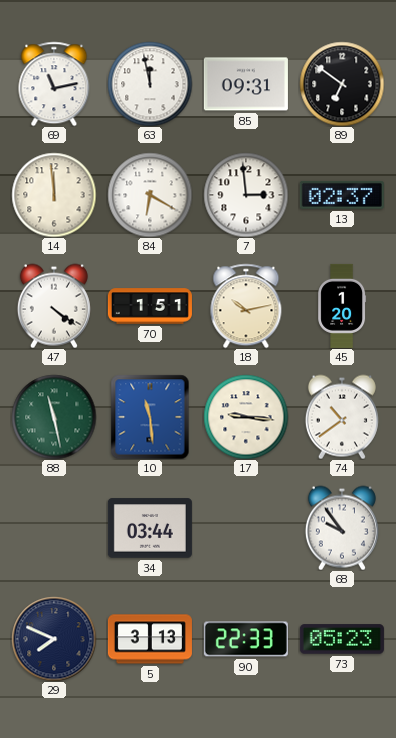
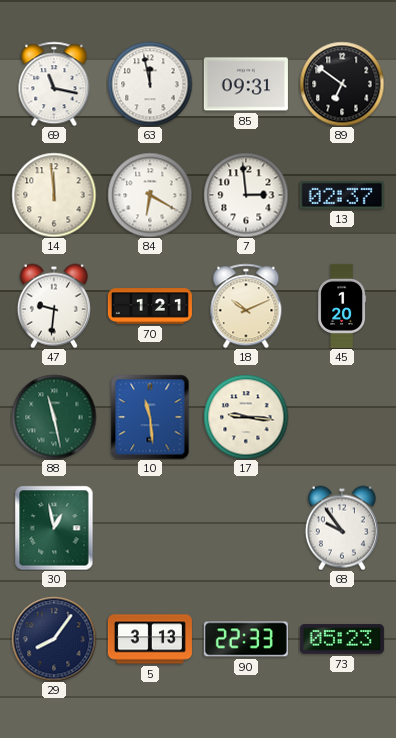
69: 11:13 -> 11:17 (54, 84)
47: 4:21 -> 9:31 (54, 306)
70: 1:51 -> 1:21 (150, 306)
18: 10:13 -> 10:11 (246, 306)
74: 10:39 -> none (342, 417)
30: none -> 12:58 (54, 528)
34: 03:44 -> none (150, 528)
29: 7:49 -> 8:06 (54, 639)
